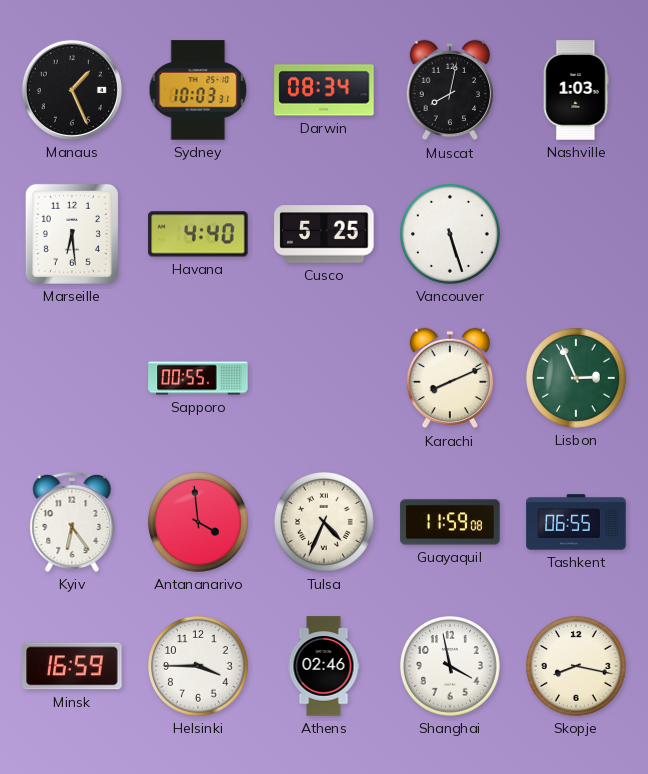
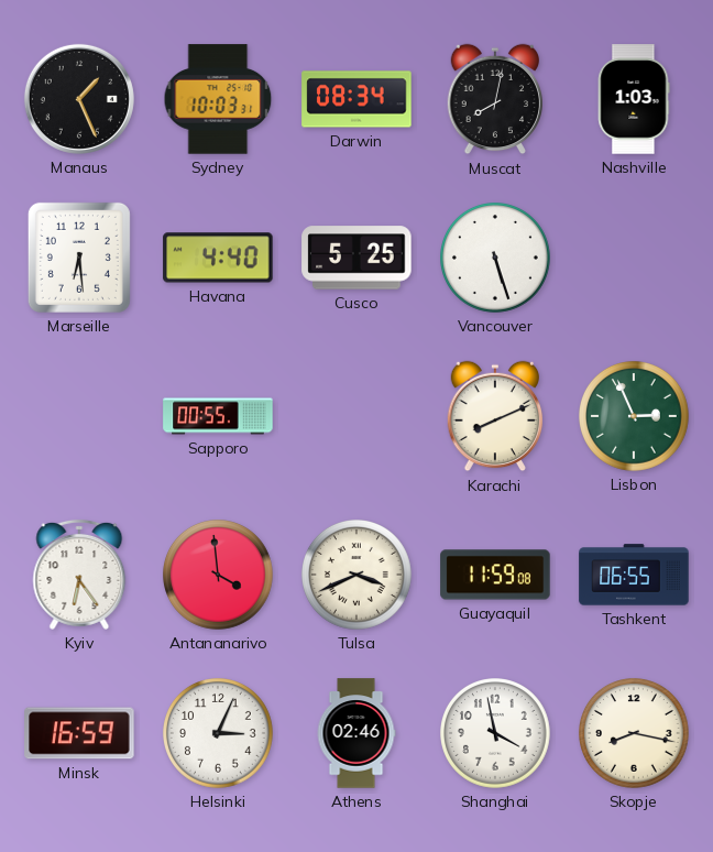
Tulsa: 4:34 -> 3:41 (358, 576)
Helsinki: 3:45 -> 3:04 (219, 734)
